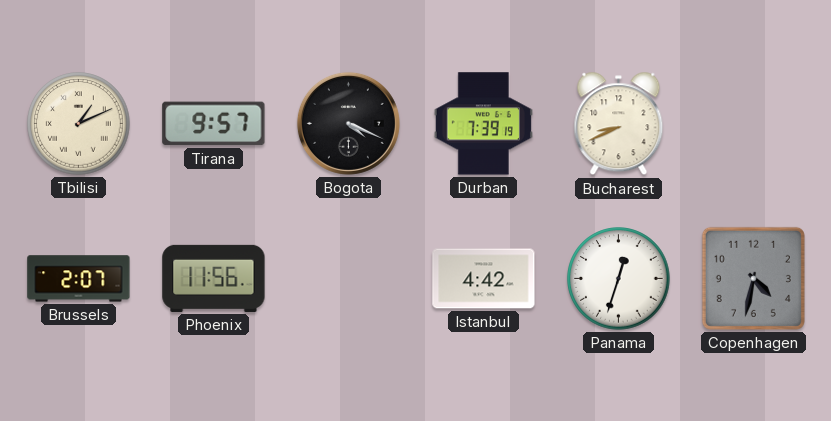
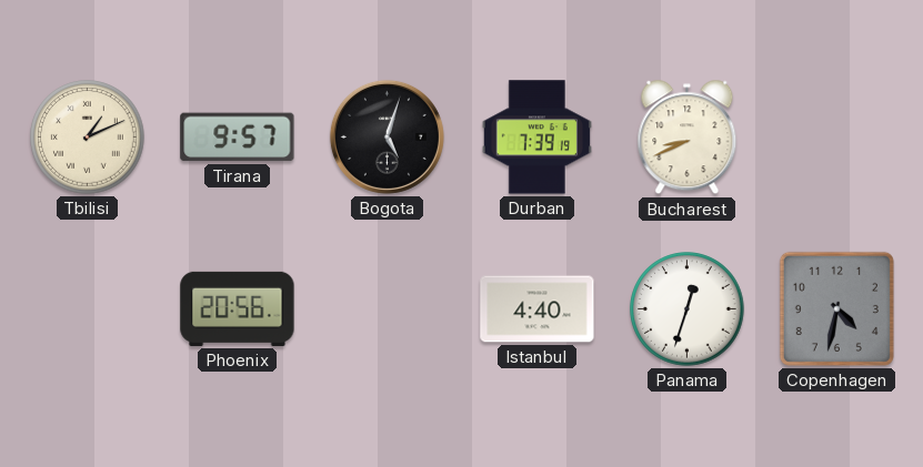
Bogota: 4:19 -> 5:03 (387, 136)
Brussels: 2:07 -> none (79, 279)
Phoenix: 11:56 -> 20:56 (238, 308)
Istanbul: 4:42 -> 4:40 (538, 309)
